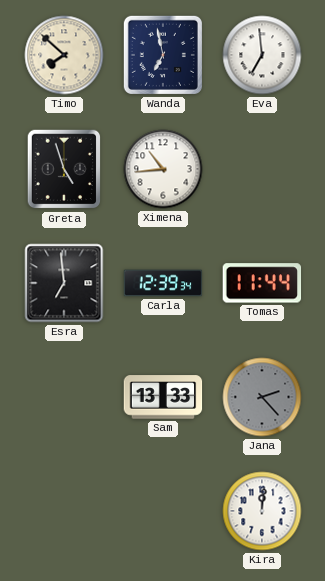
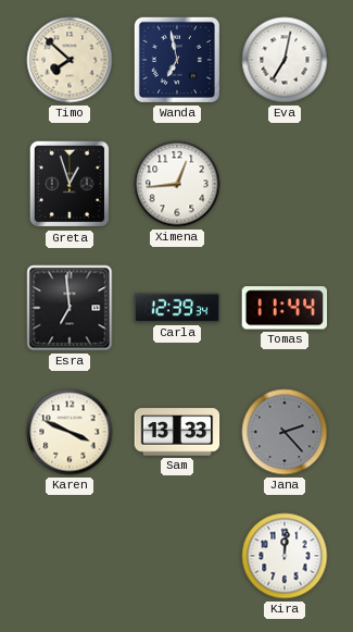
Eva: 6:59 -> 7:02 (285, 60)
Greta: 4:57 -> 12:57 (70, 184)
Ximena: 10:44 -> 12:44 (177, 184)
Karen: none -> 3:49 (70, 432)
